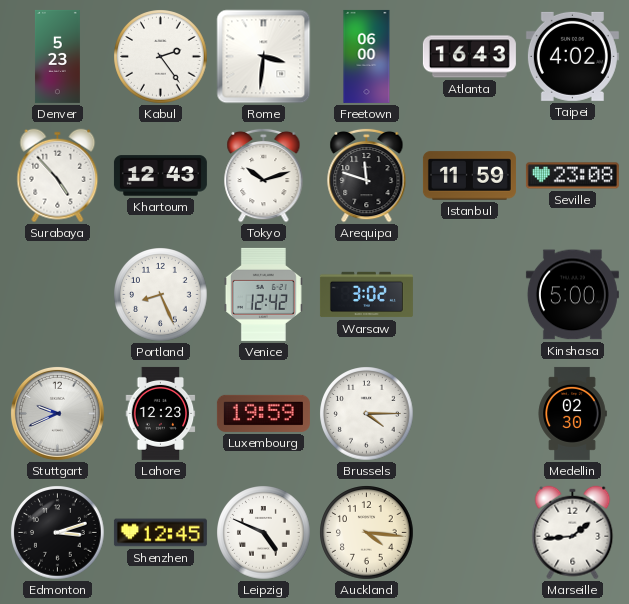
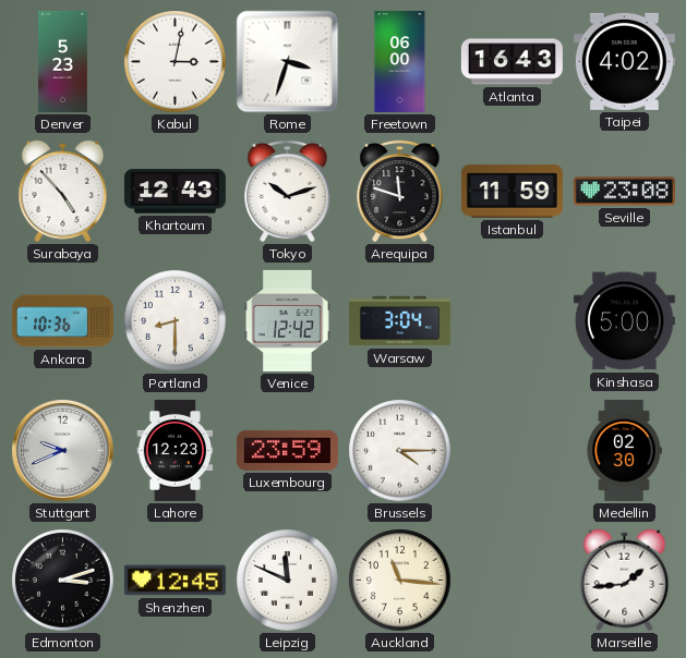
Kabul: 2:24 -> 3:02 (176, 62)
Rome: 3:31 -> 3:33 (288, 62)
Ankara: none -> 10:36 (62, 321)
Portland: 8:26 -> 8:30 (176, 321)
Warsaw: 3:02 -> 3:04 (399, 321)
Luxembourg: 19:59 -> 23:59 (287, 450)
Leipzig: 4:49 -> 11:49 (288, 581)
Auckland: 4:16 -> 11:16 (400, 581)
